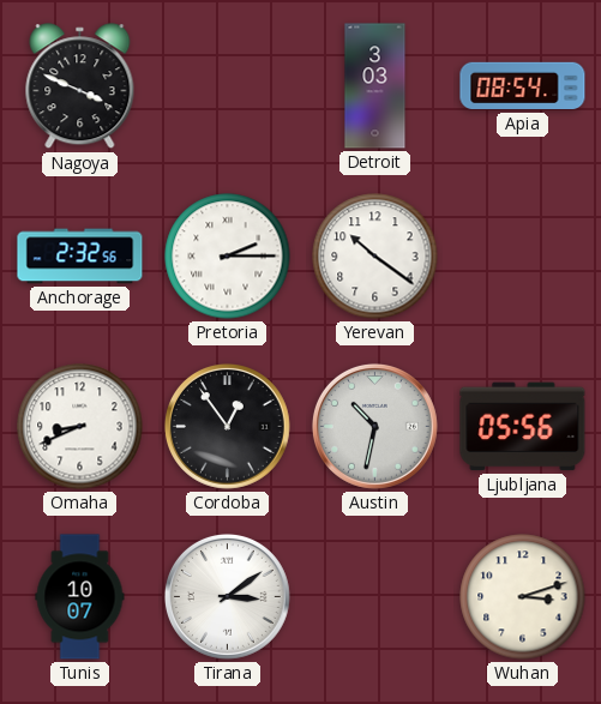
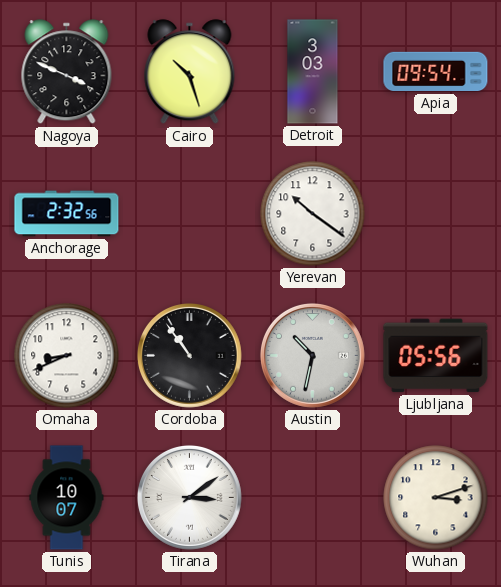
Cairo: none -> 10:27 (190, 72)
Apia: 08:54 -> 09:54 (436, 72)
Pretoria: 2:15 -> none (228, 257)
Cordoba: 12:54 -> 10:54 (189, 355)
